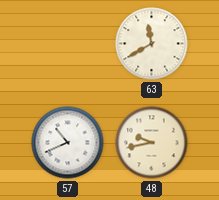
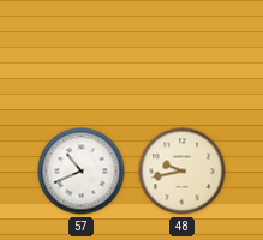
63: 11:40 -> none (152, 44)
